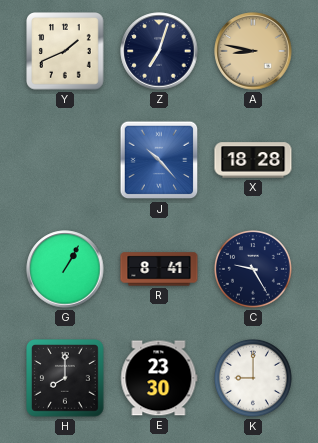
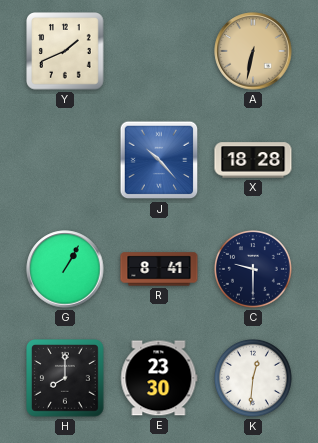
Z: 7:03 -> none (159, 51)
A: 8:47 -> 6:32 (253, 51)
C: 9:25 -> 9:30 (254, 270)
K: 9:00 -> 12:31 (254, 379)
